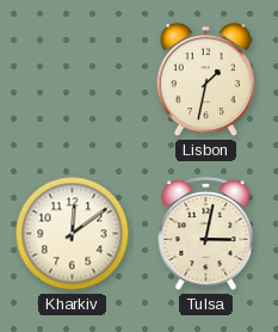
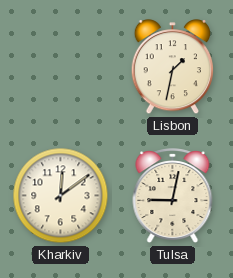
Tulsa: 3:02 -> 9:02 (173, 196)
